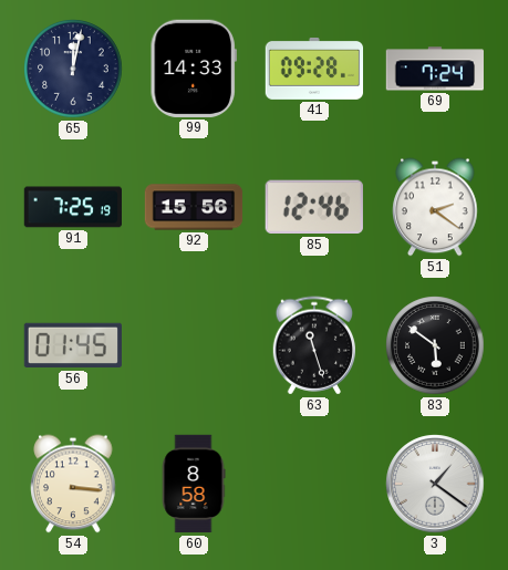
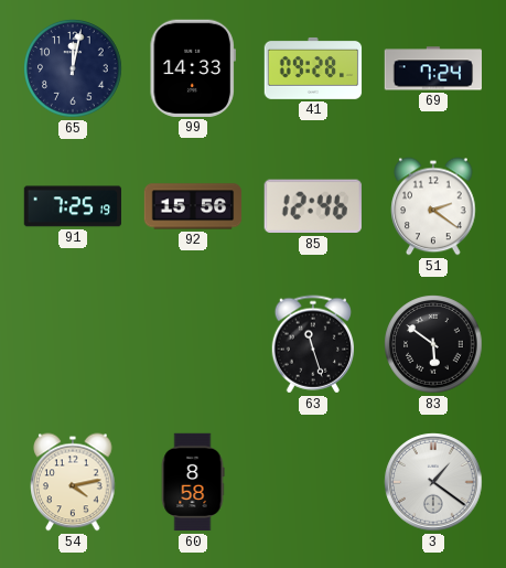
56: 01:45 -> none (72, 345)
54: 3:16 -> 4:13 (73, 482)
